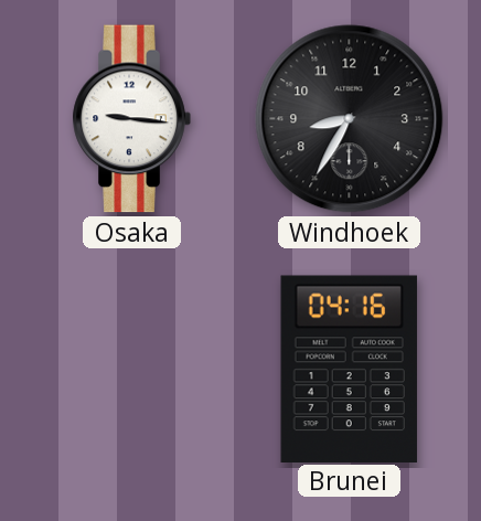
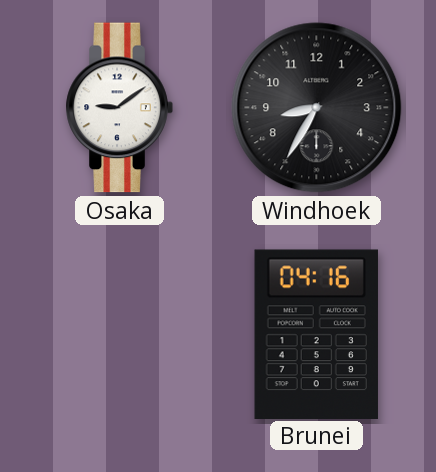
Osaka: 9:16 -> 9:09 (119, 108)
